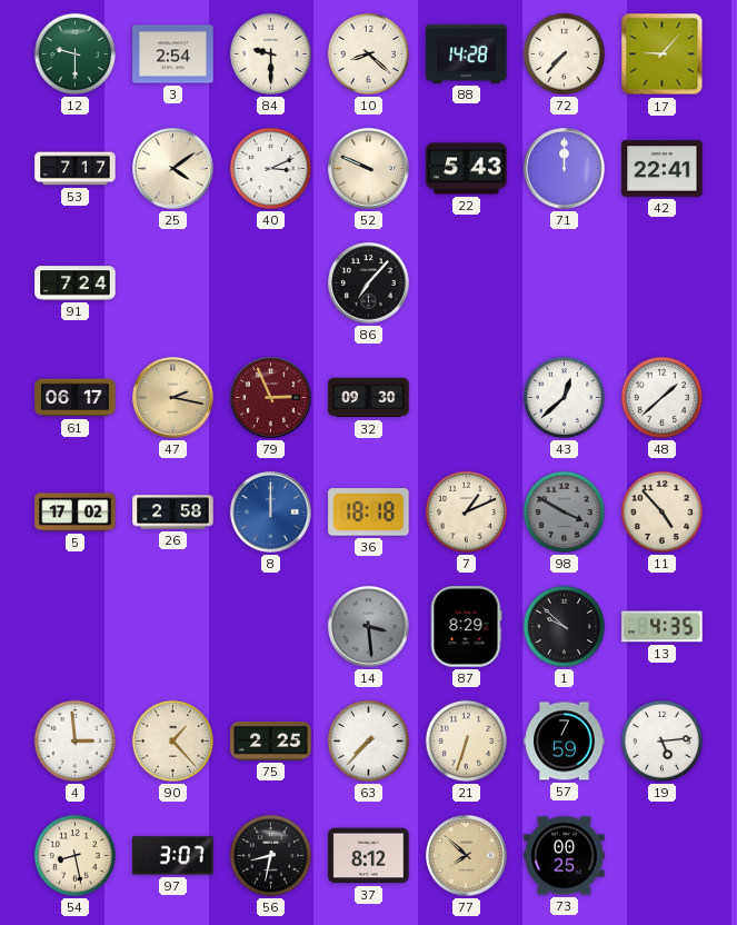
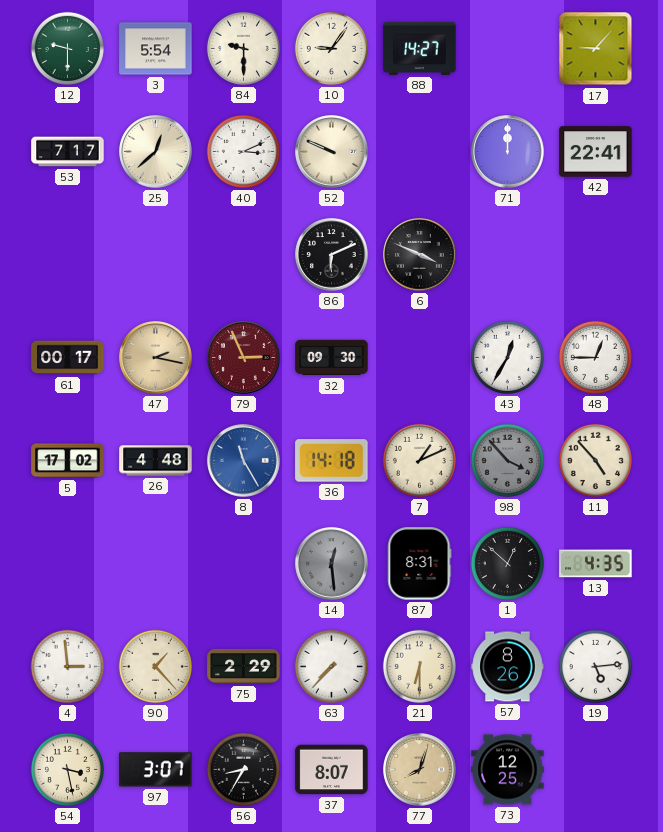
3: 2:54 -> 5:54 (156, 49)
10: 8:22 -> 9:06 (331, 48)
88: 14:28 -> 14:27 (420, 48)
72: 7:37 -> none (564, 53)
25: 4:09 -> 12:38 (156, 152)
22: 5:43 -> none (467, 169)
91: 7:24 -> none (76, 284)
86: 7:07 -> 6:11 (332, 255)
6: none -> 3:49 (420, 255)
61: 06:17 -> 00:17 (68, 358)
43: 12:38 -> 12:35 (507, 357)
48: 1:38 -> 12:45 (595, 357)
26: 2:58 -> 4:48 (156, 461)
8: 12:00 -> 11:25 (244, 461)
36: 18:18 -> 14:18 (332, 461)
98: 3:50 -> 3:53 (507, 460)
14: 3:29 -> 12:29 (332, 564)
87: 8:29 -> 8:31 (420, 564)
1: 9:52 -> 12:52 (507, 563)
75: 2:25 -> 2:29 (244, 666)
21: 6:33 -> 6:30 (419, 666)
57: 7:59 -> 8:26 (508, 667)
54: 8:28 -> 3:28 (67, 769)
56: 8:32 -> 8:35 (243, 769)
37: 8:12 -> 8:07 (332, 770)
77: 7:52 -> 8:03 (420, 770)
73: 00:25 -> 12:25 (508, 770)
